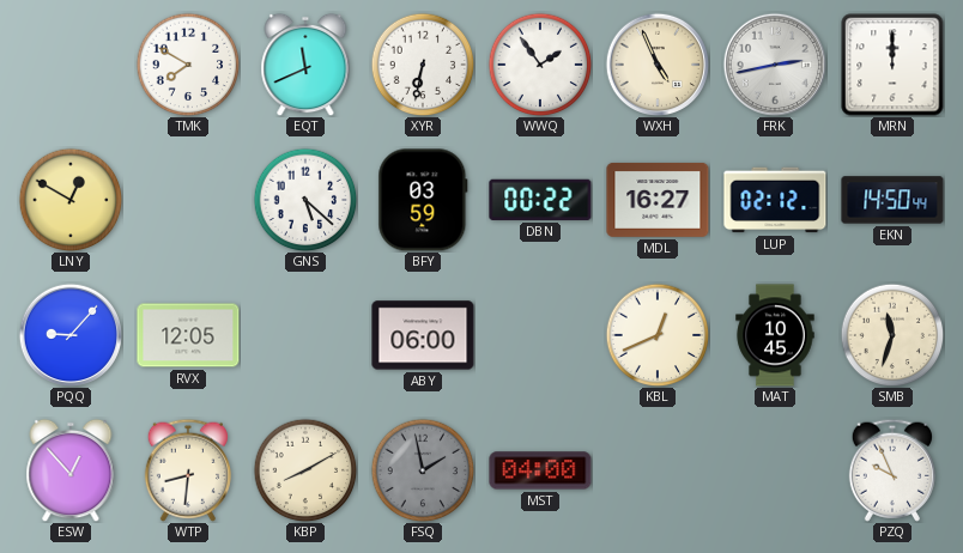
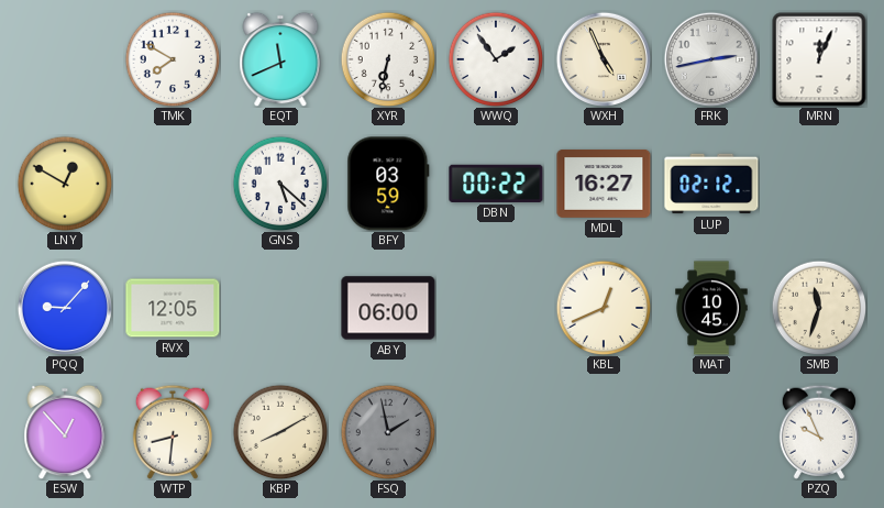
MRN: 12:00 -> 12:04 (819, 59)
EKN: 14:50 -> none (892, 200)
MST: 04:00 -> none (540, 470)
